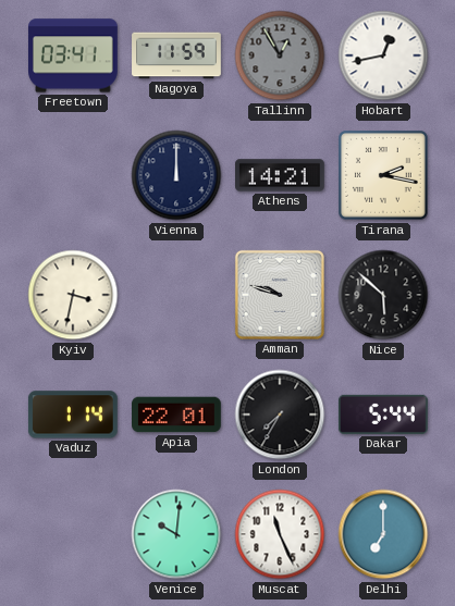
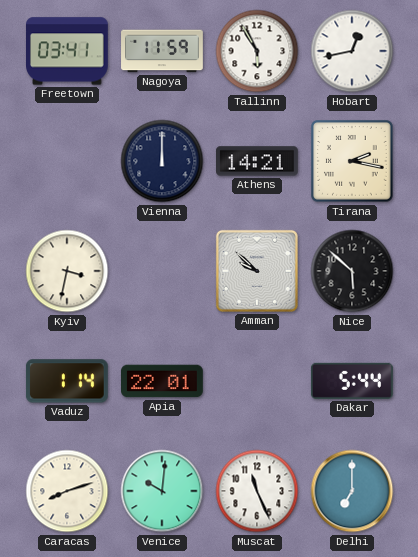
Tallinn: 12:55 -> 5:55 (257, 51)
Tallinn dial: grey -> white (257, 51)
Amman: 9:48 -> 9:52 (257, 271)
London: 7:35 -> none (280, 415)
Caracas: none -> 8:12 (67, 491)
